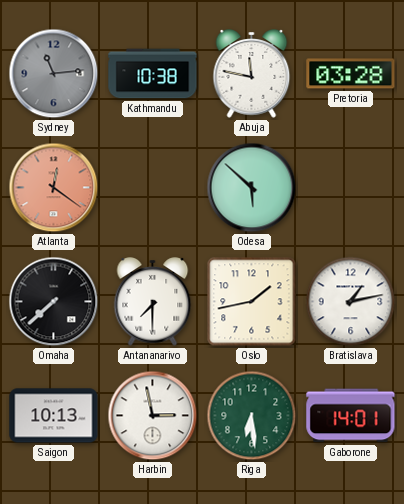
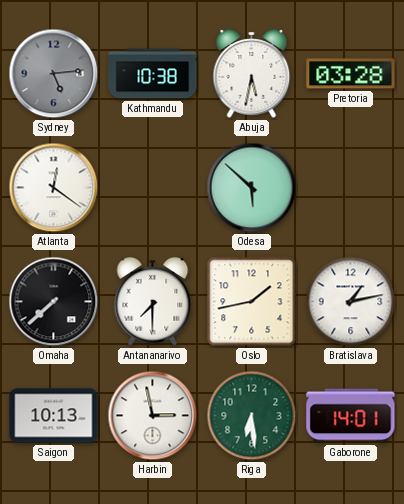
Sydney: 11:14 -> 5:14 (54, 74)
Abuja: 11:47 -> 5:32 (252, 74)
Atlanta dial: salmon -> white (54, 188)
